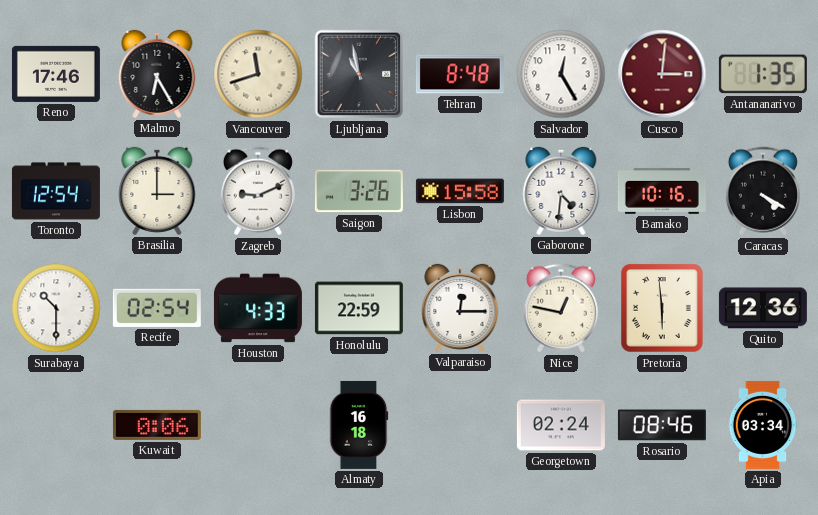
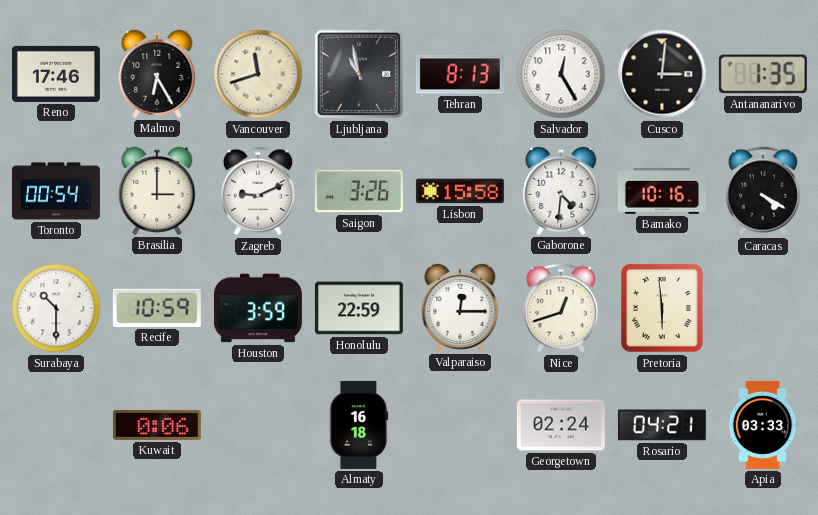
Tehran: 8:48 -> 8:13 (460, 74)
Cusco dial: burgundy -> black (662, 74)
Toronto: 12:54 -> 00:54 (56, 191)
Recife: 02:54 -> 10:59 (157, 308)
Houston: 4:33 -> 3:59 (258, 308)
Nice: 12:47 -> 12:42 (561, 308)
Quito: 12:36 -> none (763, 308)
Rosario: 08:46 -> 04:21 (662, 425)
Apia: 03:34 -> 03:33 (763, 425)
